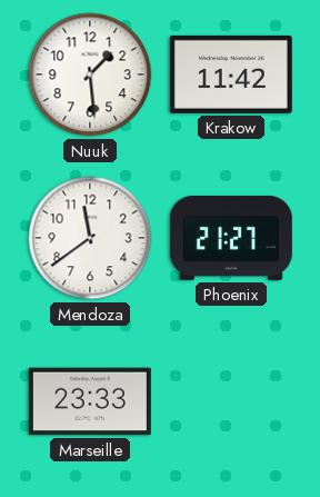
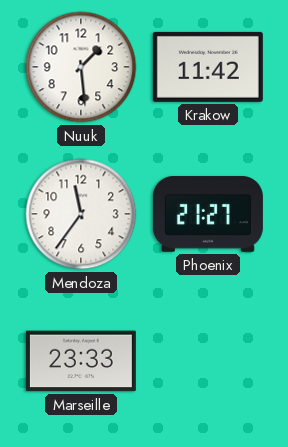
Mendoza: 11:39 -> 11:36 (81, 214)
